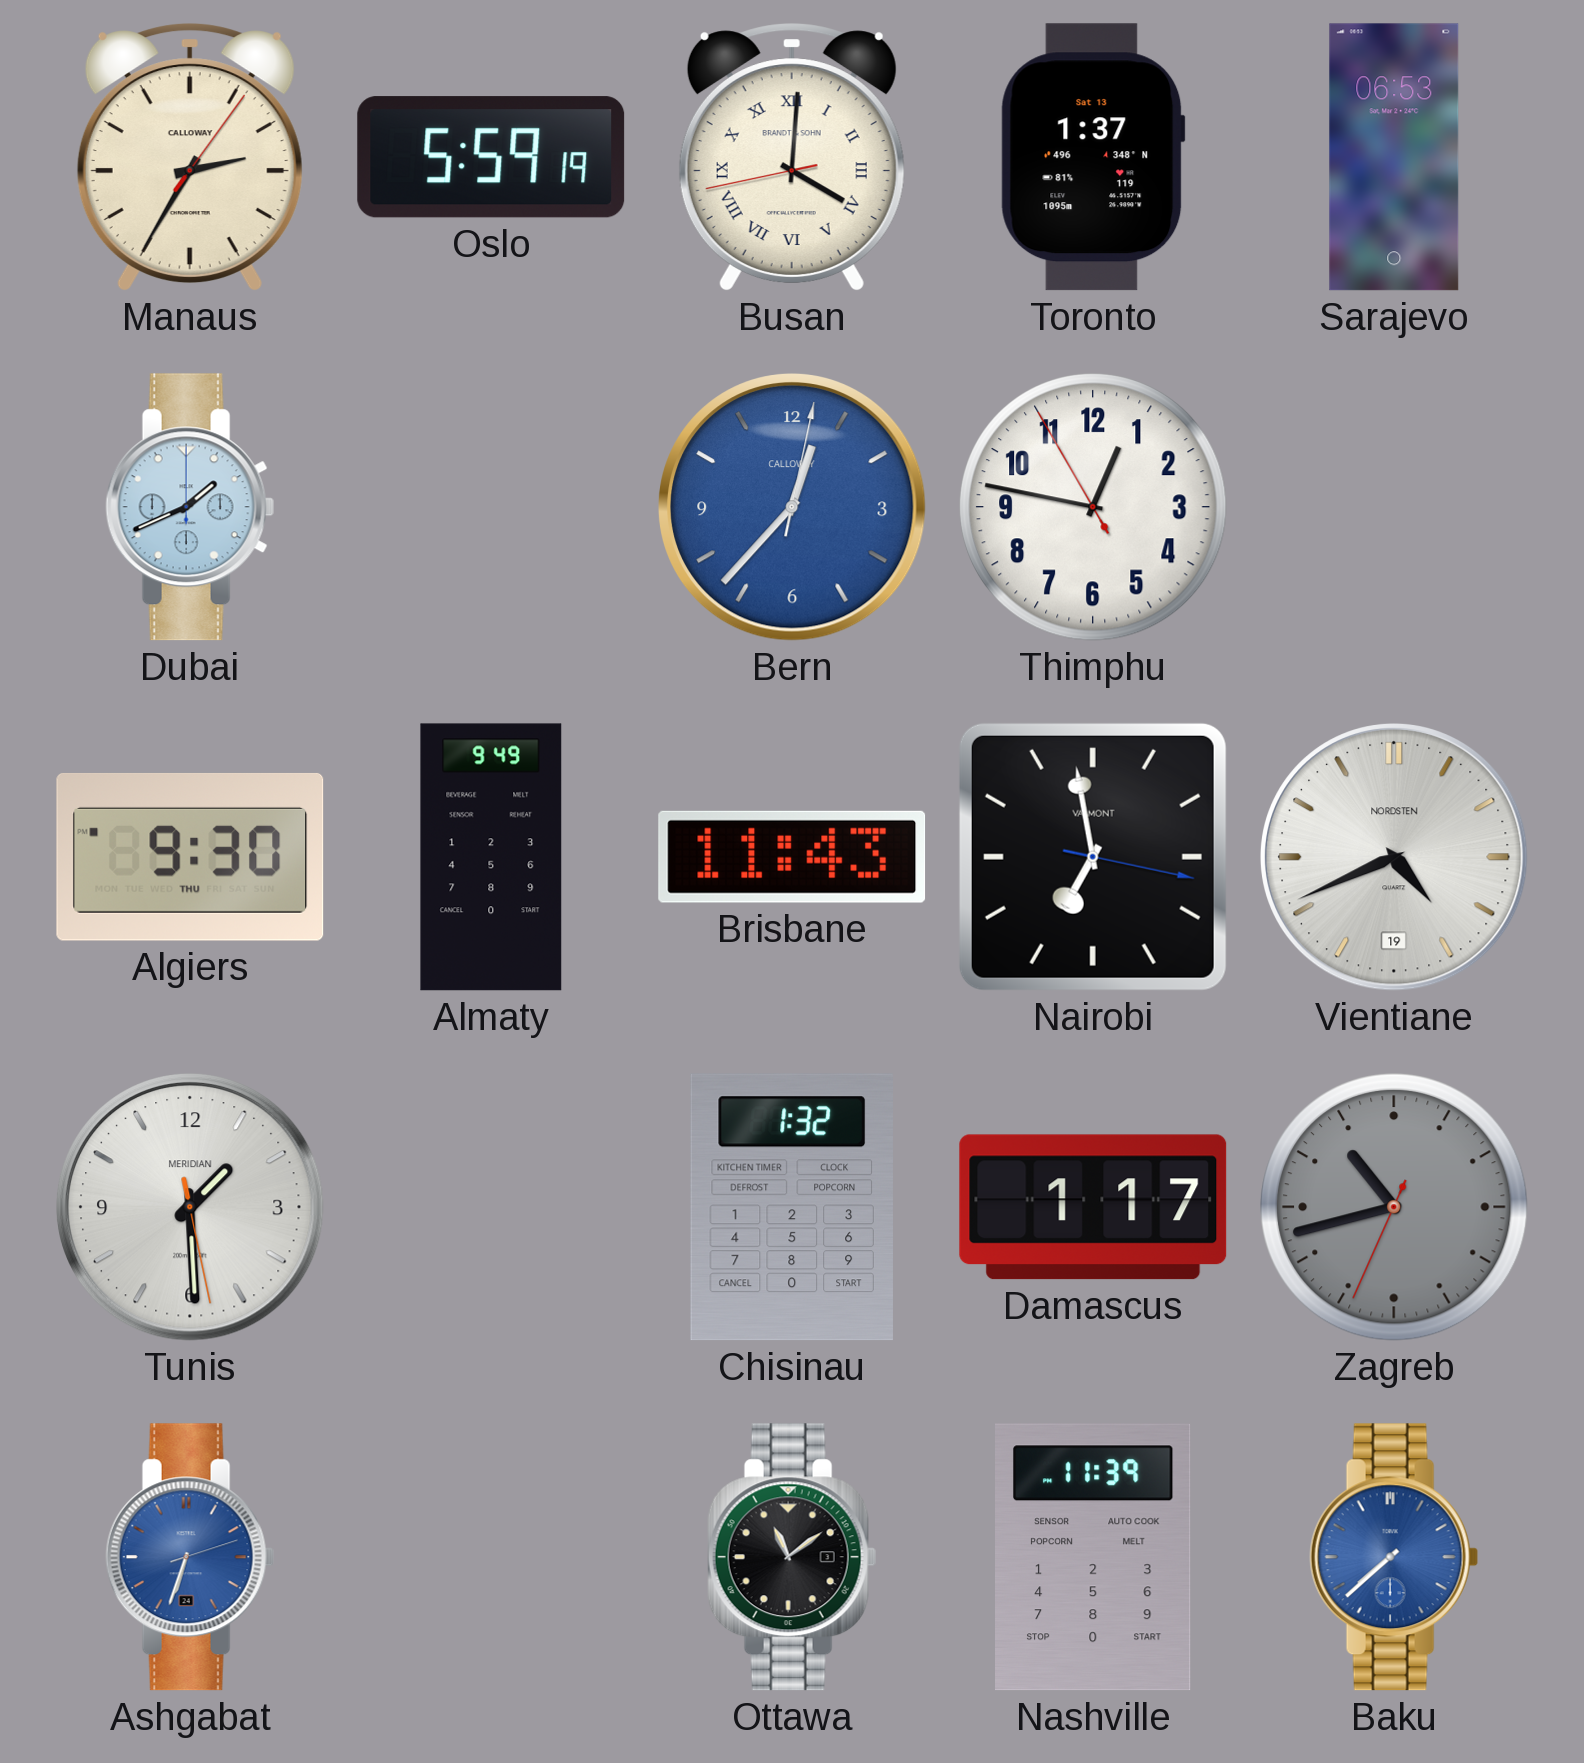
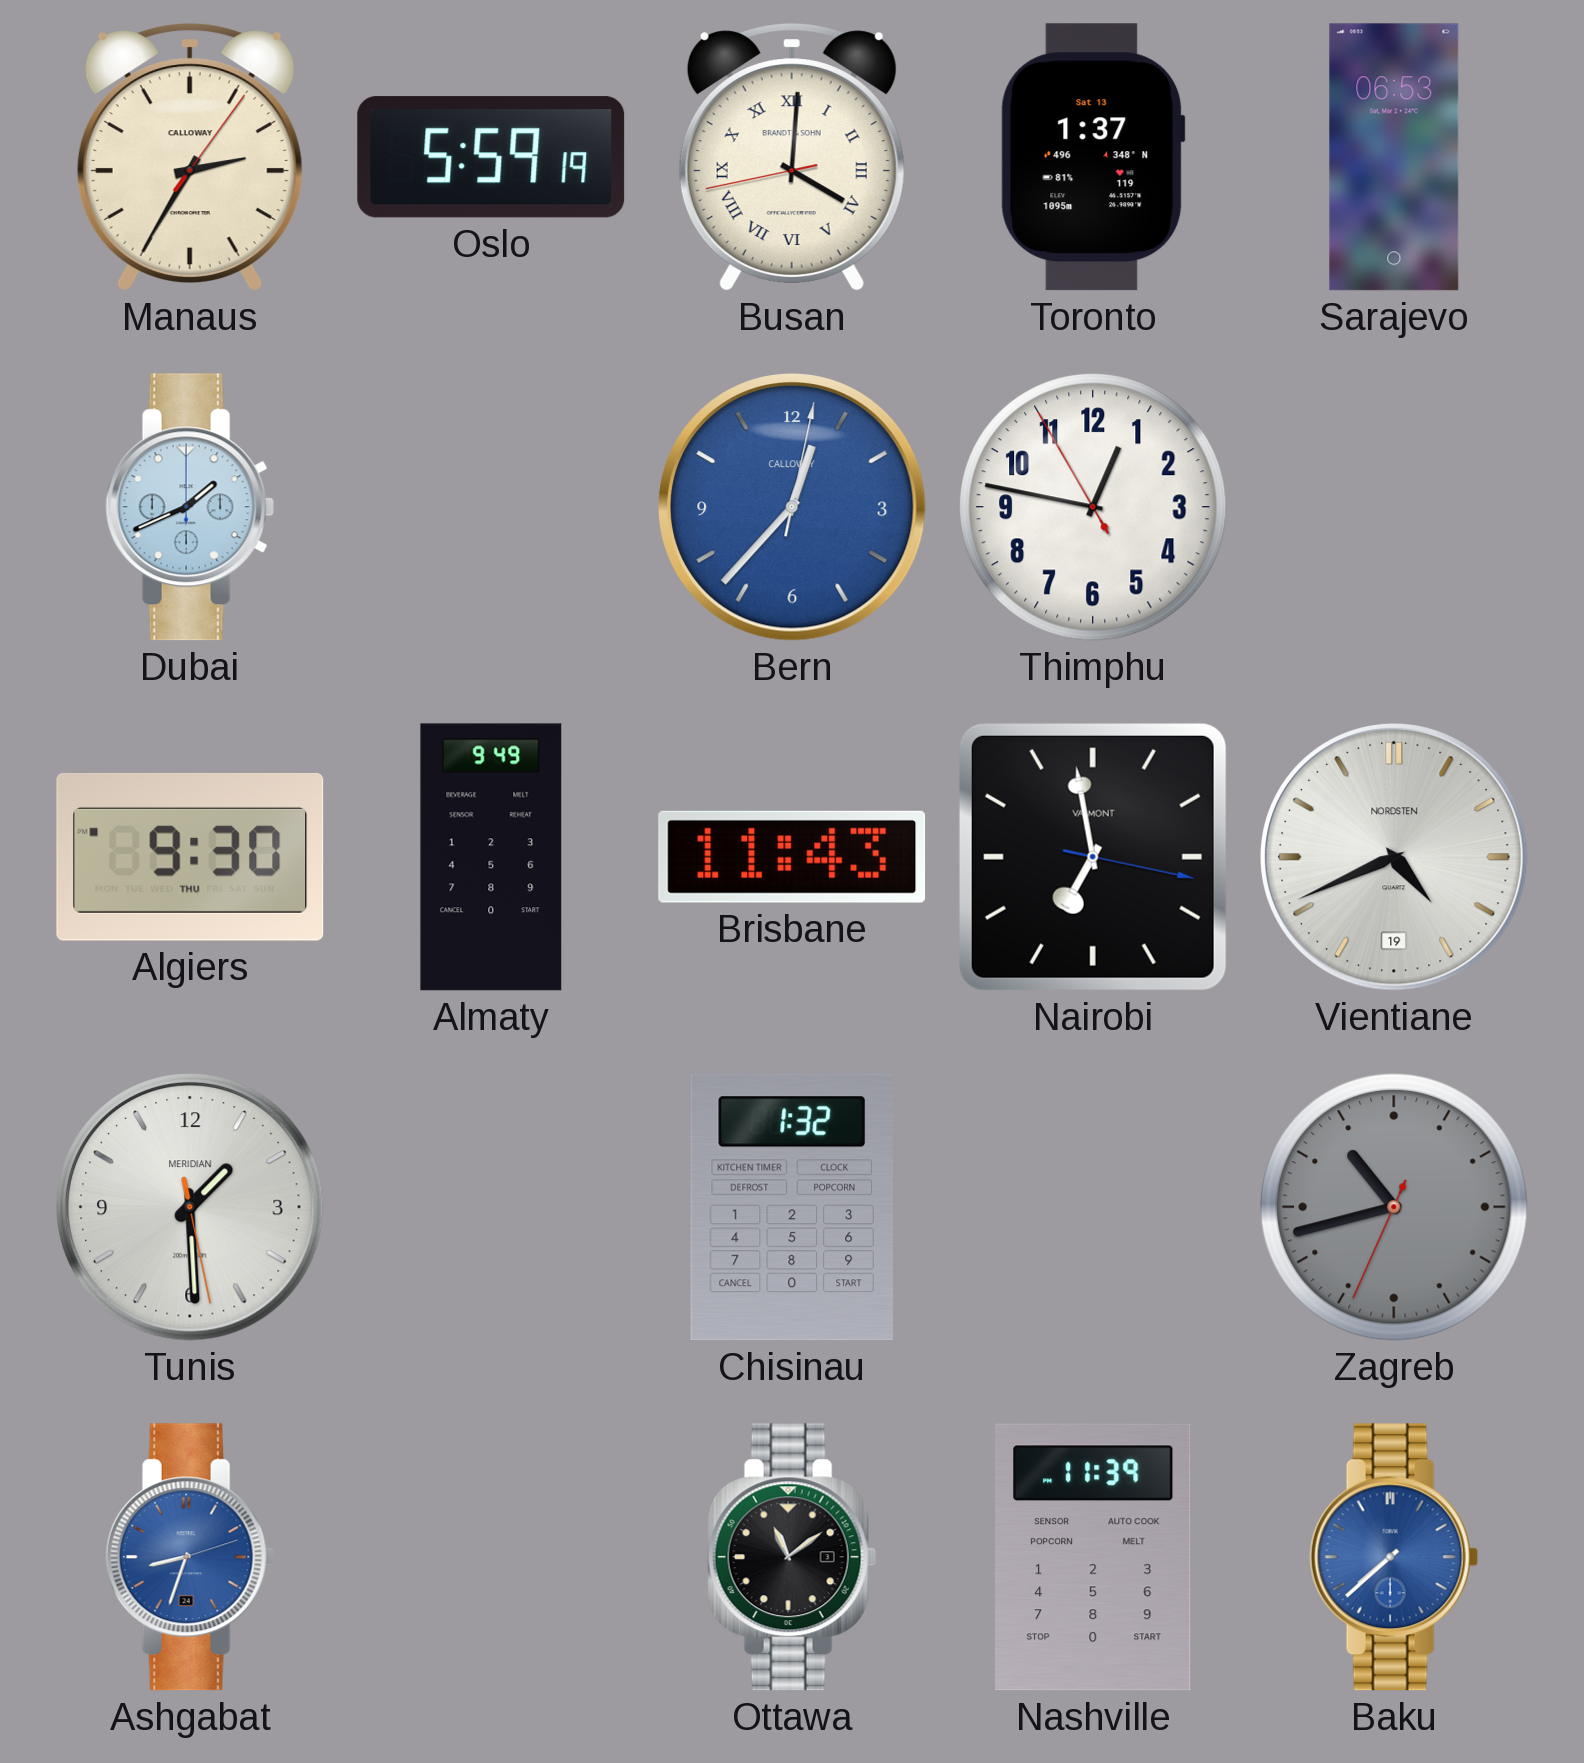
Damascus: 1:17 -> none (1093, 1207)
Ashgabat: 6:33 -> 8:33 (190, 1557)
